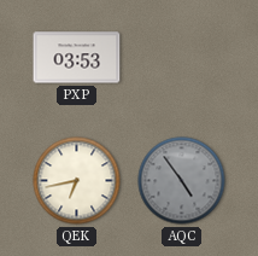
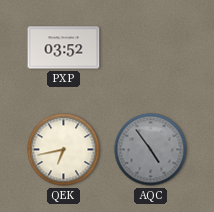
PXP: 03:53 -> 03:52 (64, 48)
